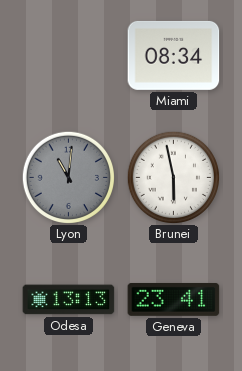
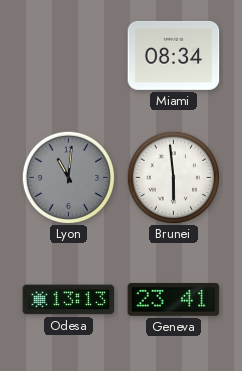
Brunei: 5:58 -> 5:59 (173, 177)
